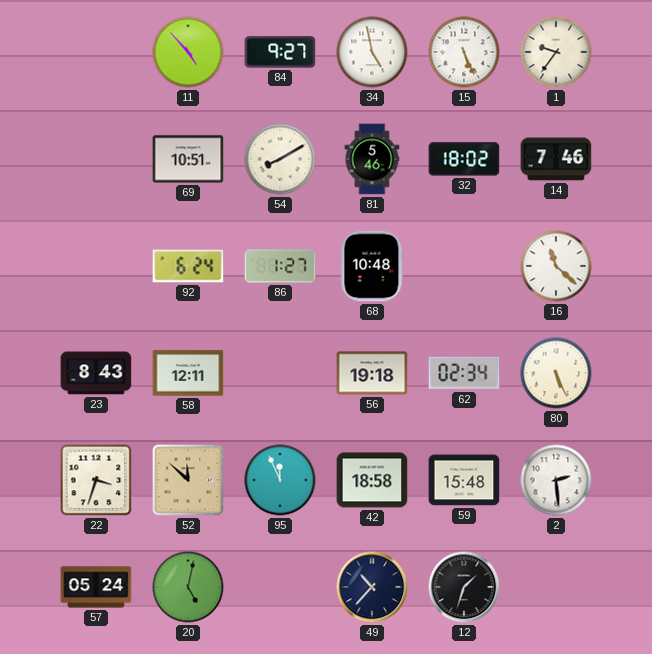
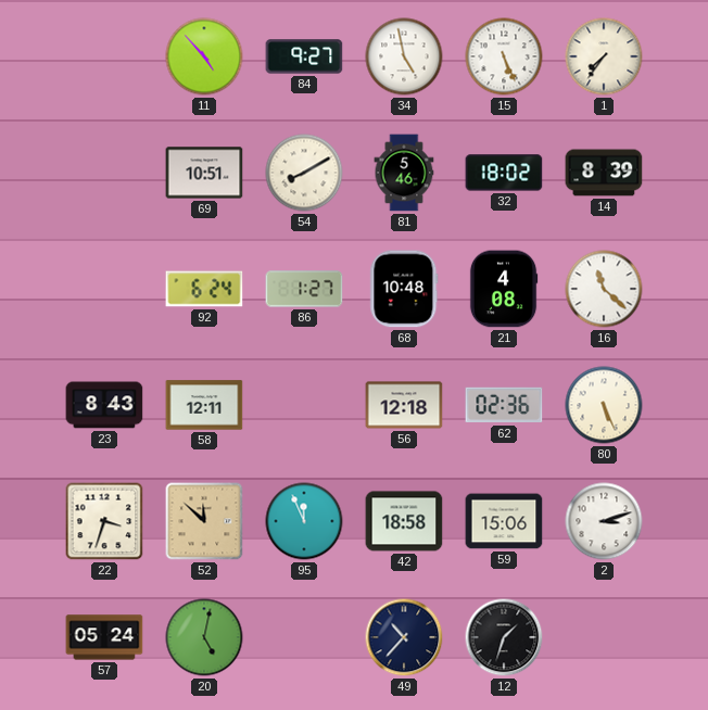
1: 9:36 -> 7:36 (604, 56)
14: 7:46 -> 8:39 (604, 173)
21: none -> 4:08 (504, 289)
56: 19:18 -> 12:18 (404, 405)
62: 02:34 -> 02:36 (504, 405)
59: 15:48 -> 15:06 (504, 521)
2: 2:29 -> 3:12 (604, 521)
